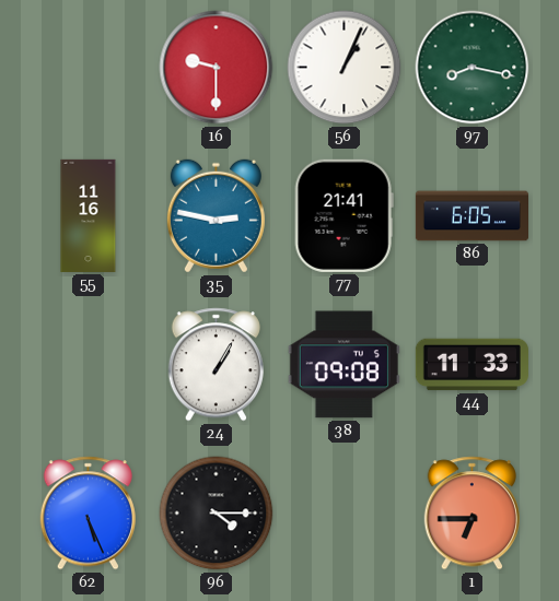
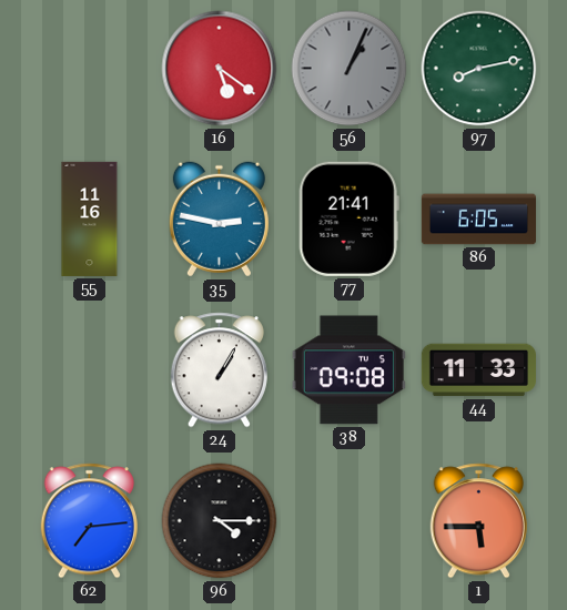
16: 9:30 -> 5:21 (220, 69)
56 dial: white -> grey (350, 69)
97: 8:17 -> 8:13 (479, 69)
62: 5:26 -> 7:14 (89, 521)
1: 6:45 -> 5:45 (478, 521)
